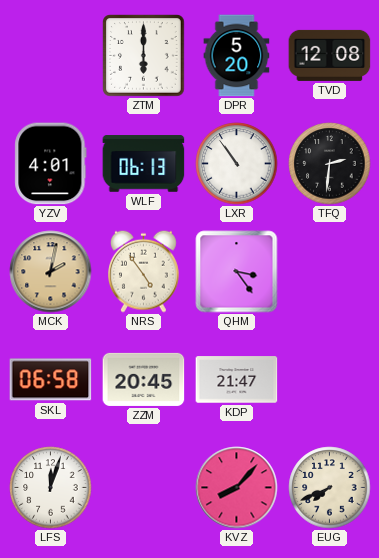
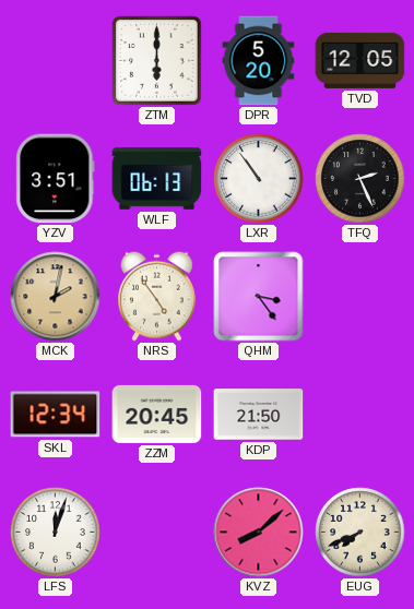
TVD: 12:08 -> 12:05 (360, 60)
YZV: 4:01 -> 3:51 (56, 179)
TFQ: 2:31 -> 2:26 (360, 179)
SKL: 06:58 -> 12:34 (56, 415)
KDP: 21:47 -> 21:50 (259, 415)
KVZ: 8:07 -> 8:08 (259, 533)
